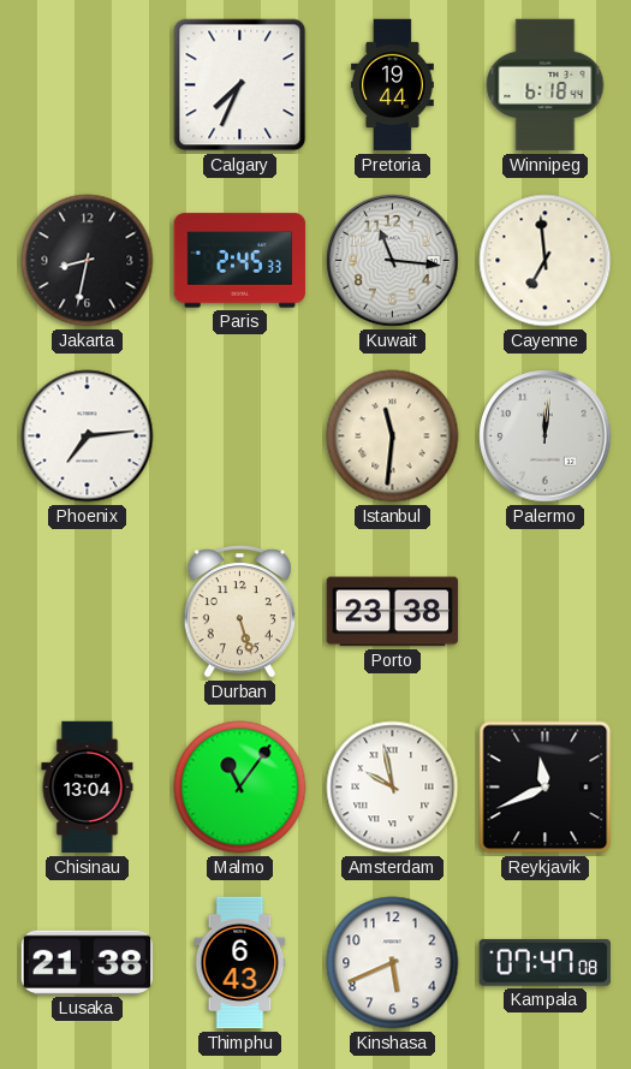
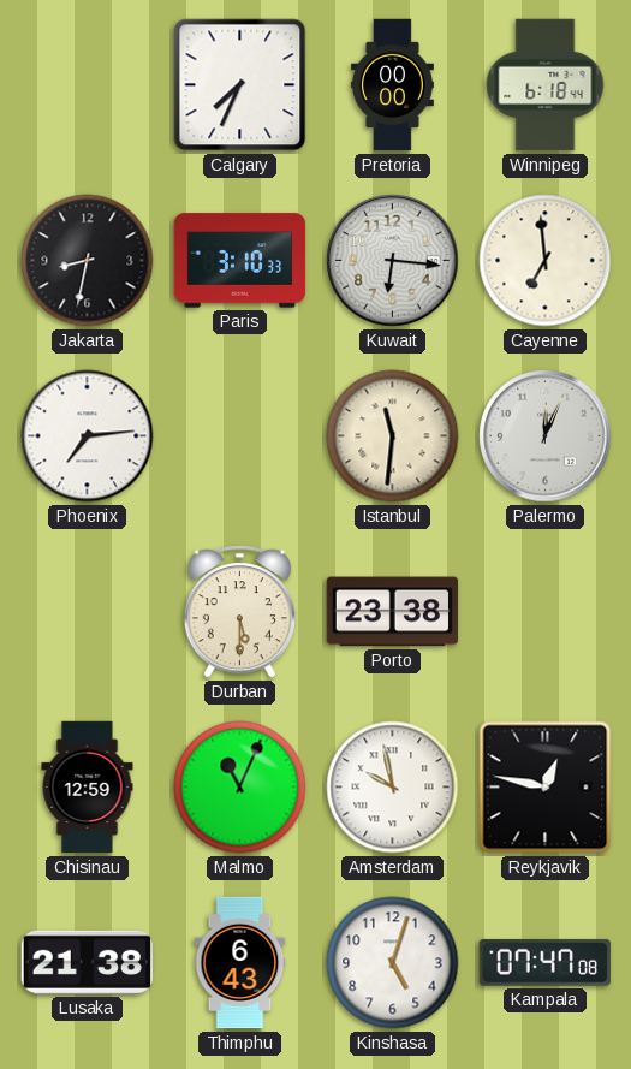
Pretoria: 19:44 -> 00:00 (392, 85)
Paris: 2:45 -> 3:10 (240, 261)
Kuwait: 11:16 -> 6:16 (393, 261)
Palermo: 12:01 -> 12:04 (546, 436)
Durban: 5:27 -> 5:30 (239, 612)
Chisinau: 13:04 -> 12:59 (88, 788)
Malmo: 11:06 -> 11:04 (240, 788)
Reykjavik: 11:41 -> 12:47 (546, 788)
Kinshasa: 5:41 -> 5:03 (393, 963)
